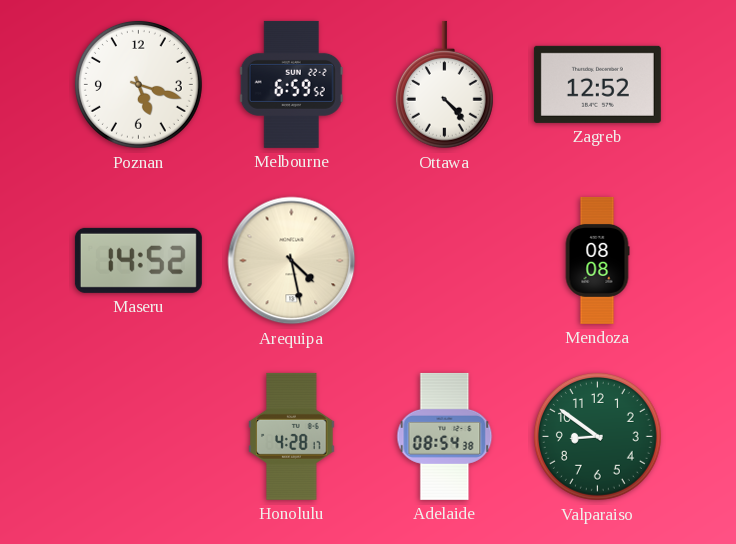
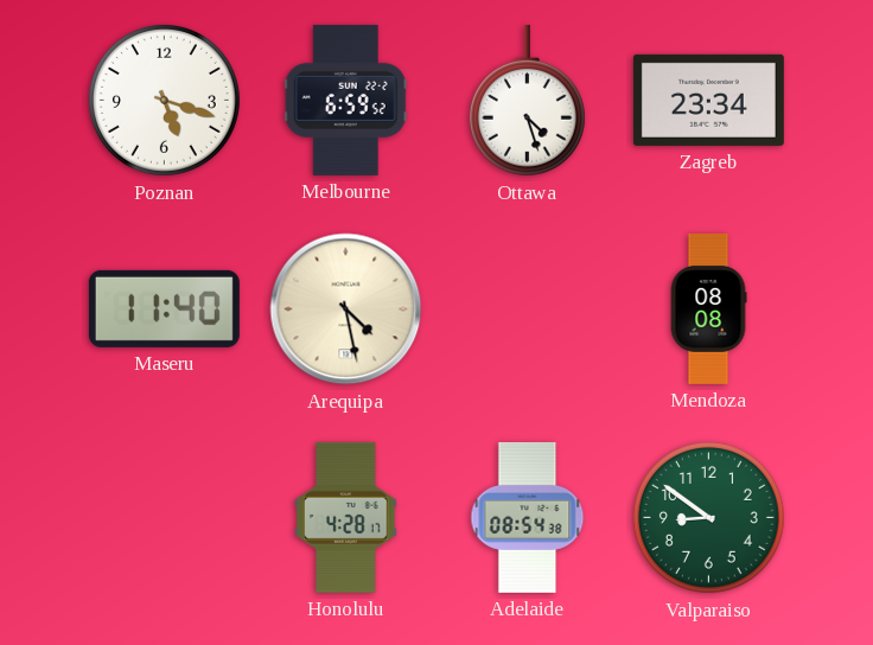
Ottawa: 4:23 -> 4:27 (527, 101)
Zagreb: 12:52 -> 23:34 (708, 100)
Maseru: 14:52 -> 11:40 (164, 308)
